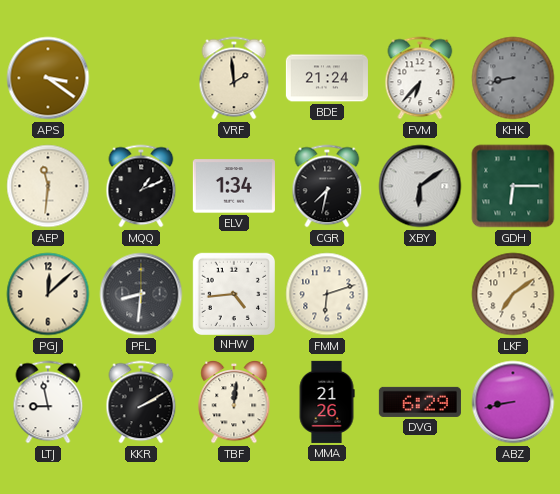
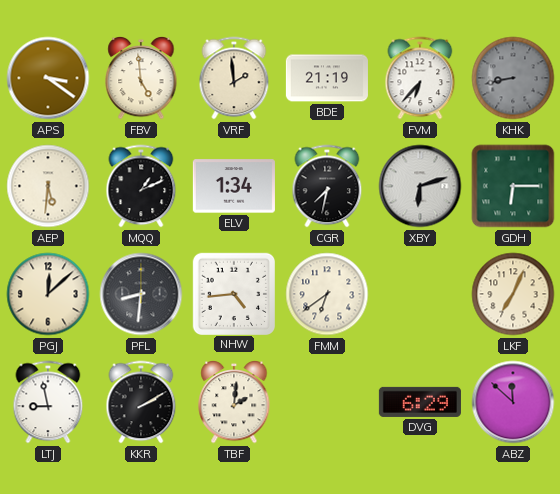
FBV: none -> 4:59 (141, 78)
BDE: 21:24 -> 21:19 (327, 78)
AEP: 11:31 -> 5:31 (48, 186)
XBY: 6:09 -> 6:12 (420, 186)
FMM: 6:12 -> 6:39 (327, 294)
LKF: 7:09 -> 7:04 (513, 294)
TBF: 12:01 -> 2:01 (234, 402)
MMA: 21:26 -> none (327, 402)
ABZ: 8:43 -> 11:52 (513, 402)
